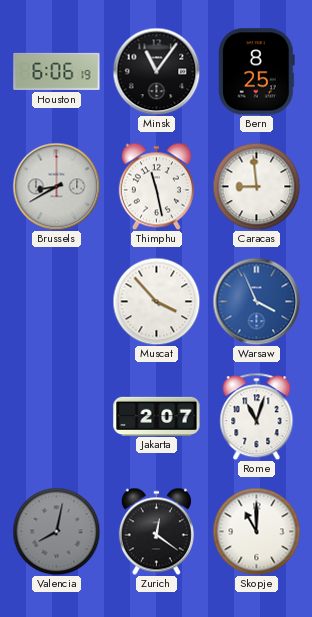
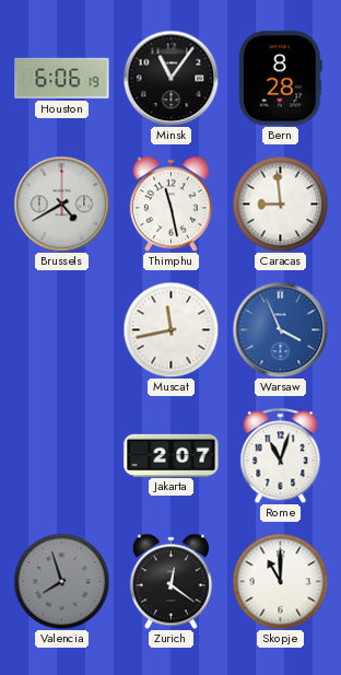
Bern: 8:25 -> 8:28 (280, 79)
Brussels: 8:40 -> 4:40 (61, 203)
Muscat: 3:53 -> 11:43 (170, 329)
Valencia: 8:02 -> 7:57 (61, 581)
